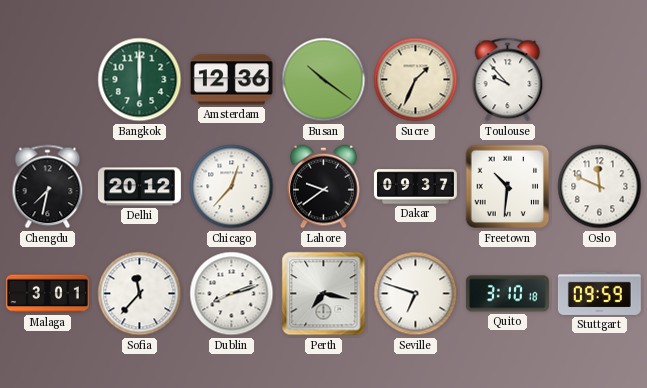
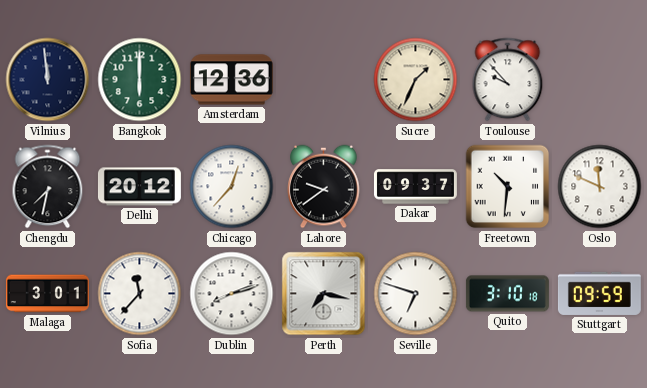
Vilnius: none -> 11:59 (48, 80)
Busan: 10:21 -> none (324, 80)
